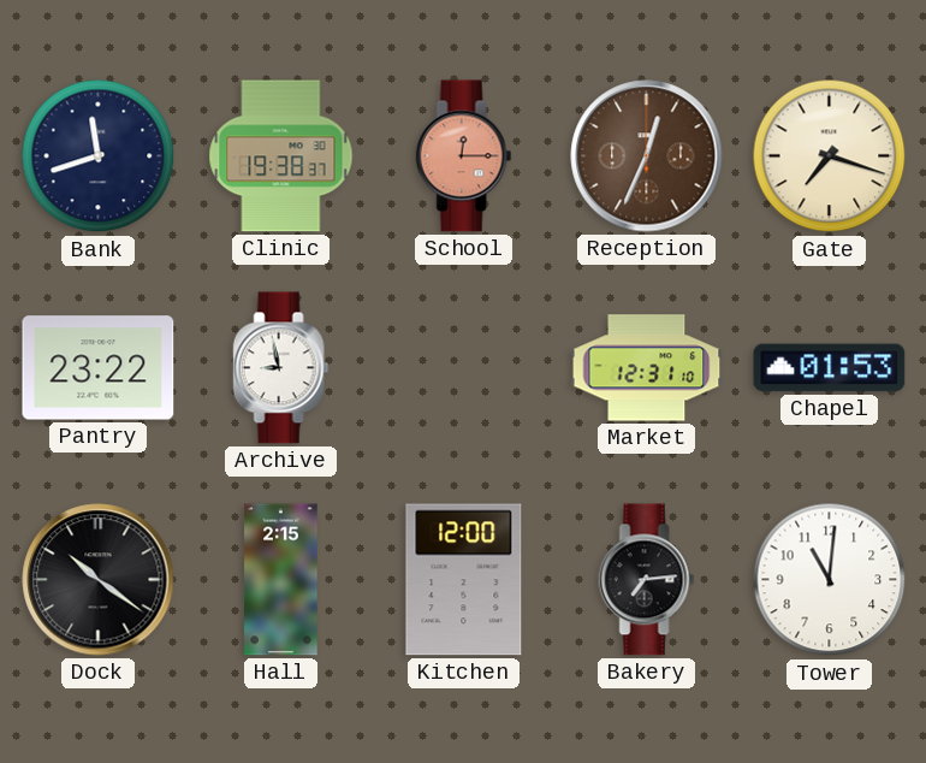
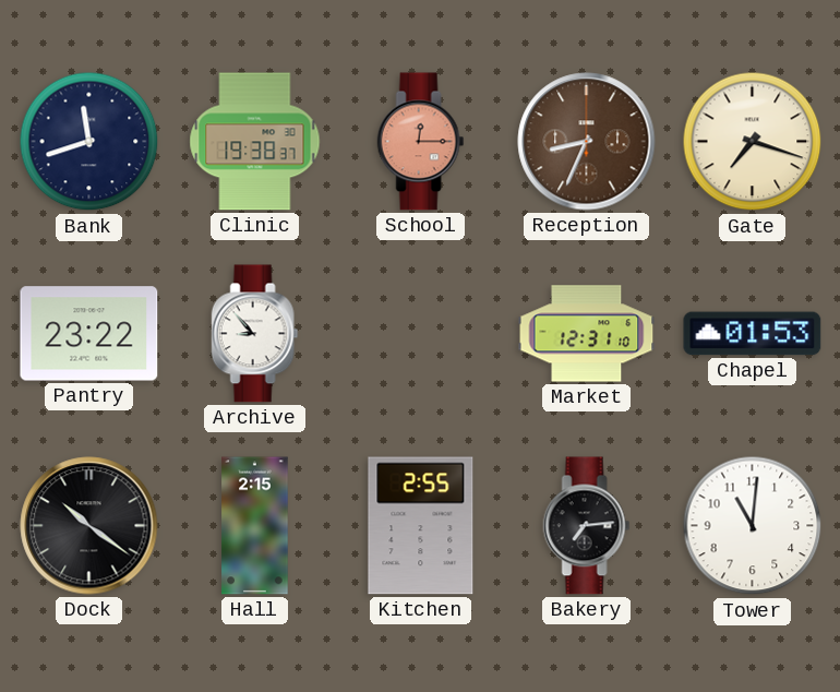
Reception: 12:34 -> 8:34 (587, 142)
Archive: 8:58 -> 8:53 (255, 334)
Kitchen: 12:00 -> 2:55 (421, 526)
